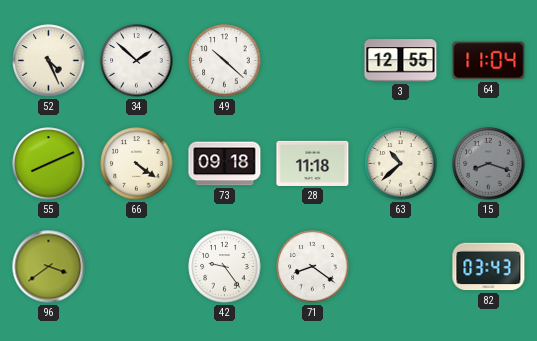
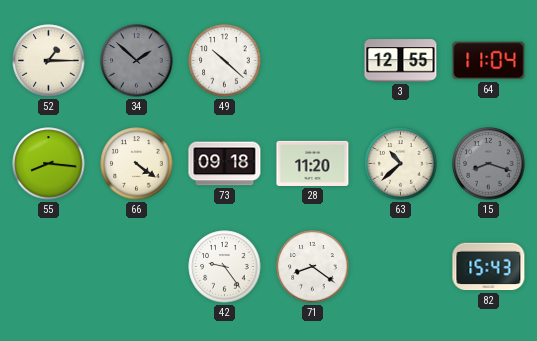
52: 4:26 -> 1:15 (49, 61)
34 dial: white -> grey (137, 61)
55: 8:11 -> 8:16 (49, 164)
28: 11:18 -> 11:20 (313, 163)
96: 3:39 -> none (49, 267)
82: 03:43 -> 15:43 (489, 267)
